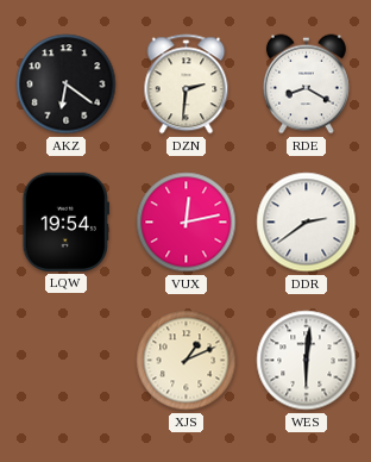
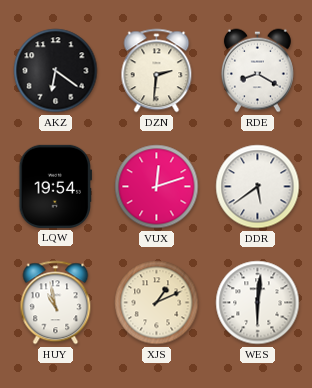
VUX: 12:13 -> 12:12 (157, 187)
DDR: 2:39 -> 5:39 (258, 187)
HUY: none -> 10:58 (56, 303)
